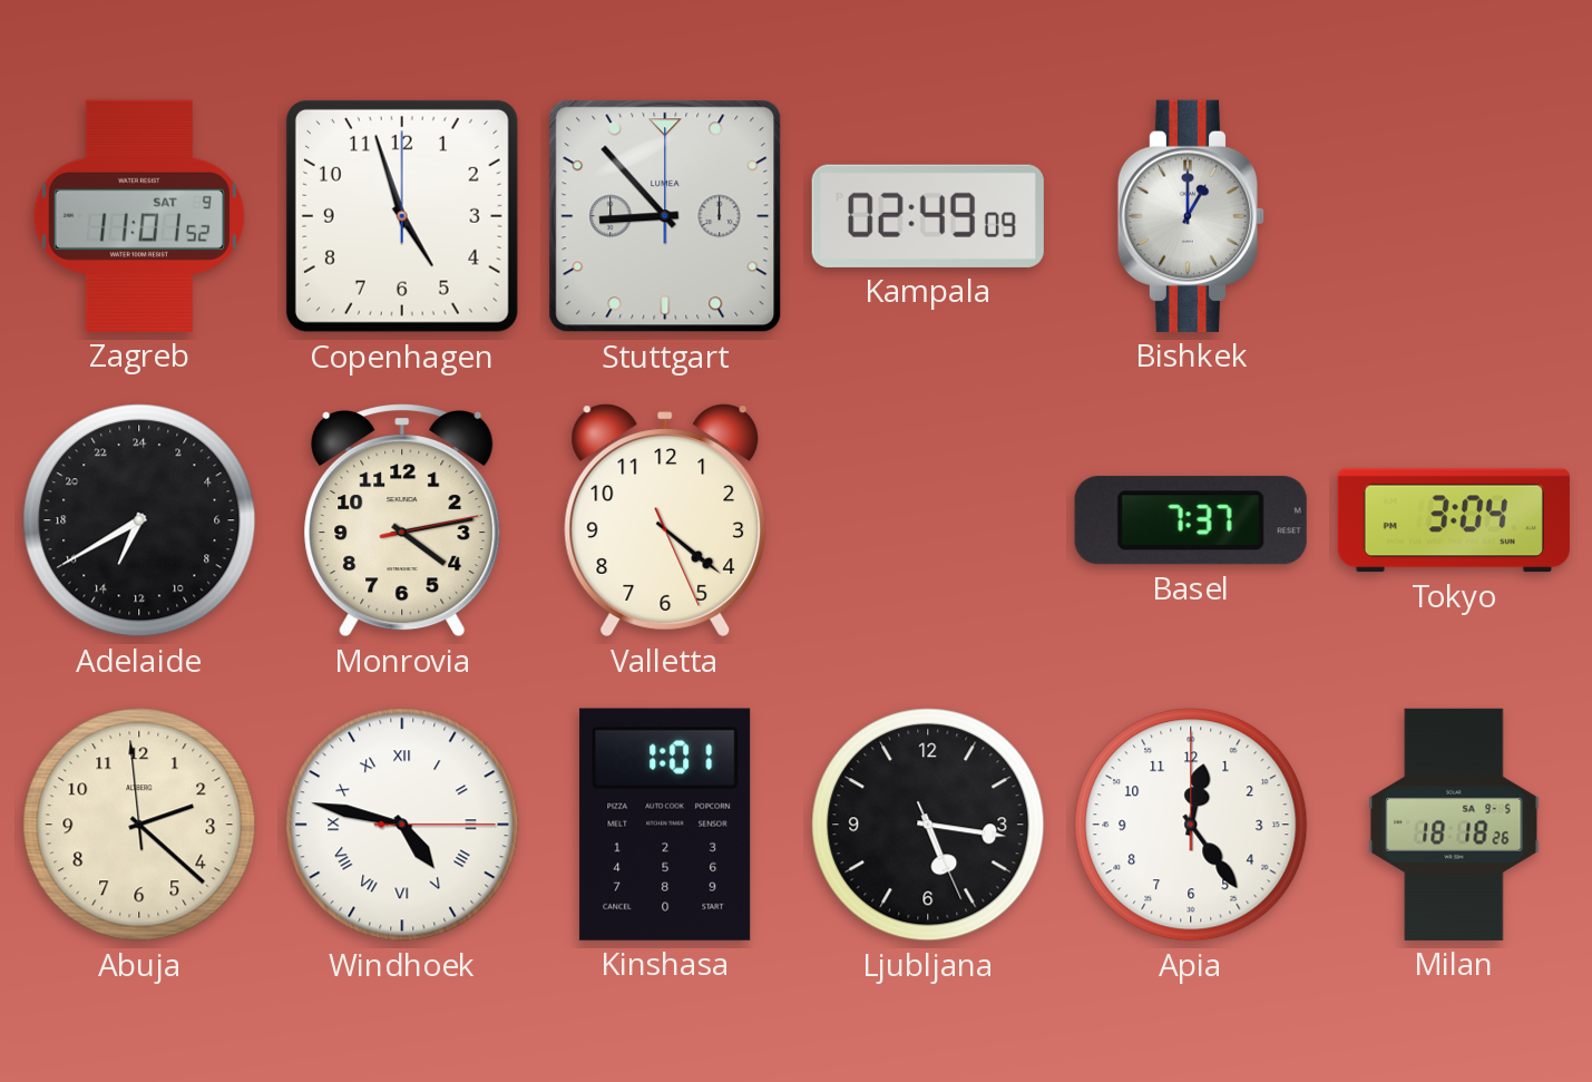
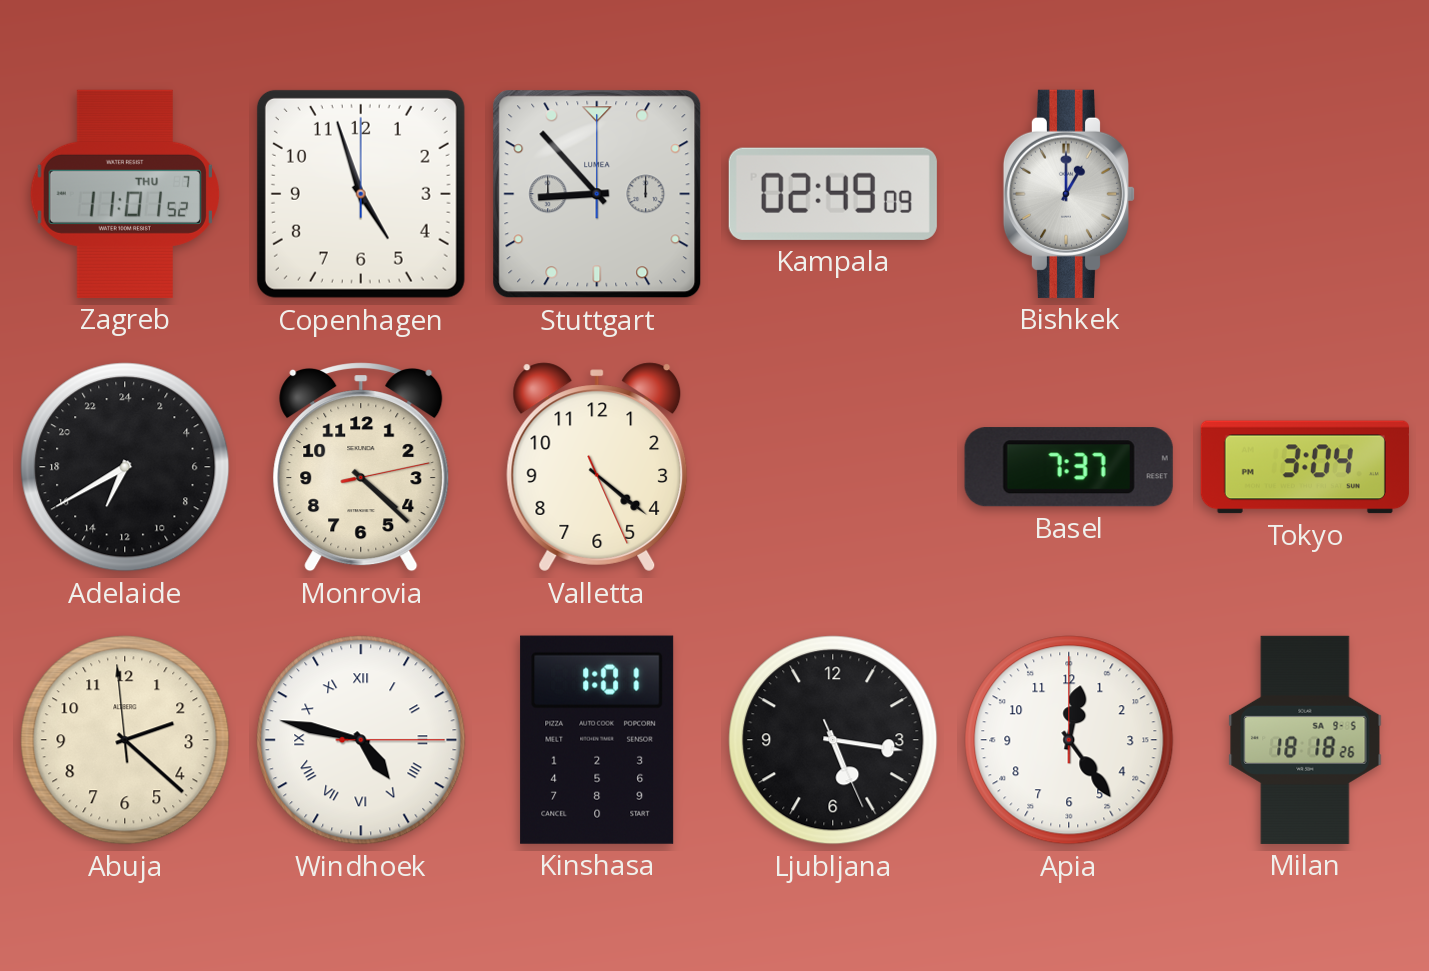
Zagreb date: SAT 9 -> THU 7 (125, 194)
Monrovia: 4:13 -> 4:22 (361, 468)
